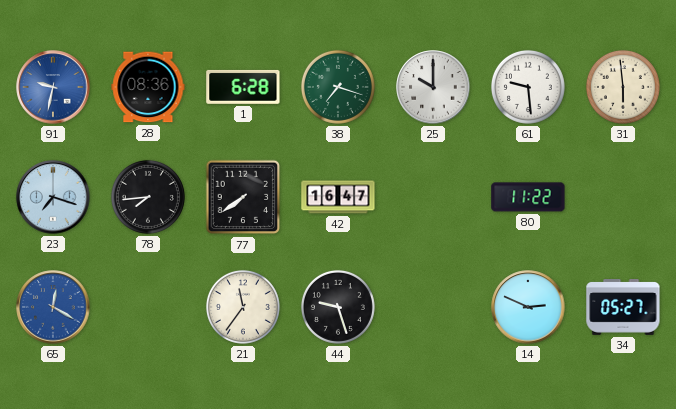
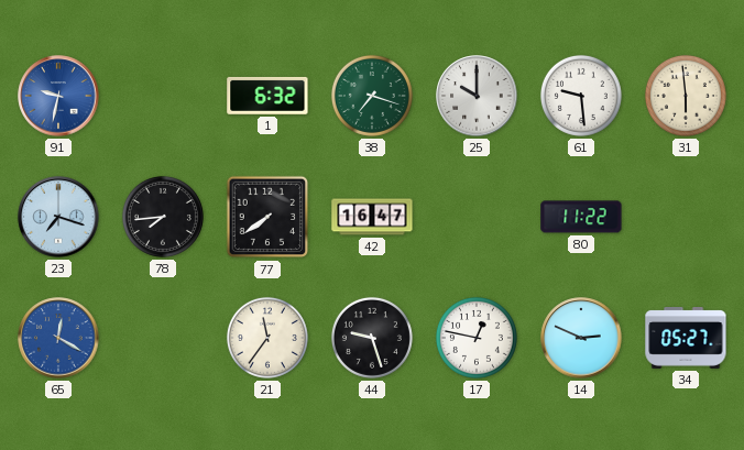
28: 08:36 -> none (148, 87)
1: 6:28 -> 6:32 (267, 96)
17: none -> 12:47 (477, 338)
